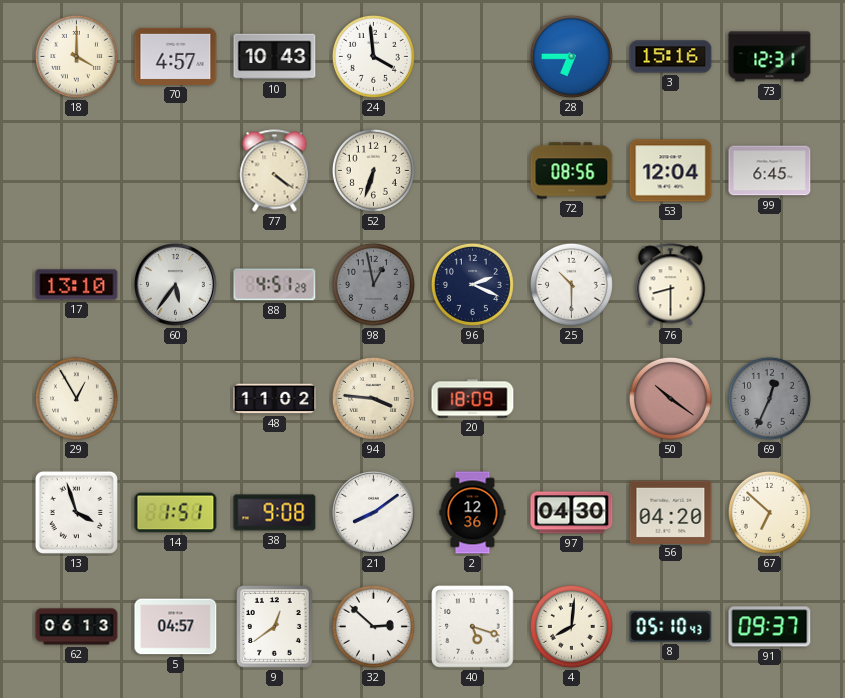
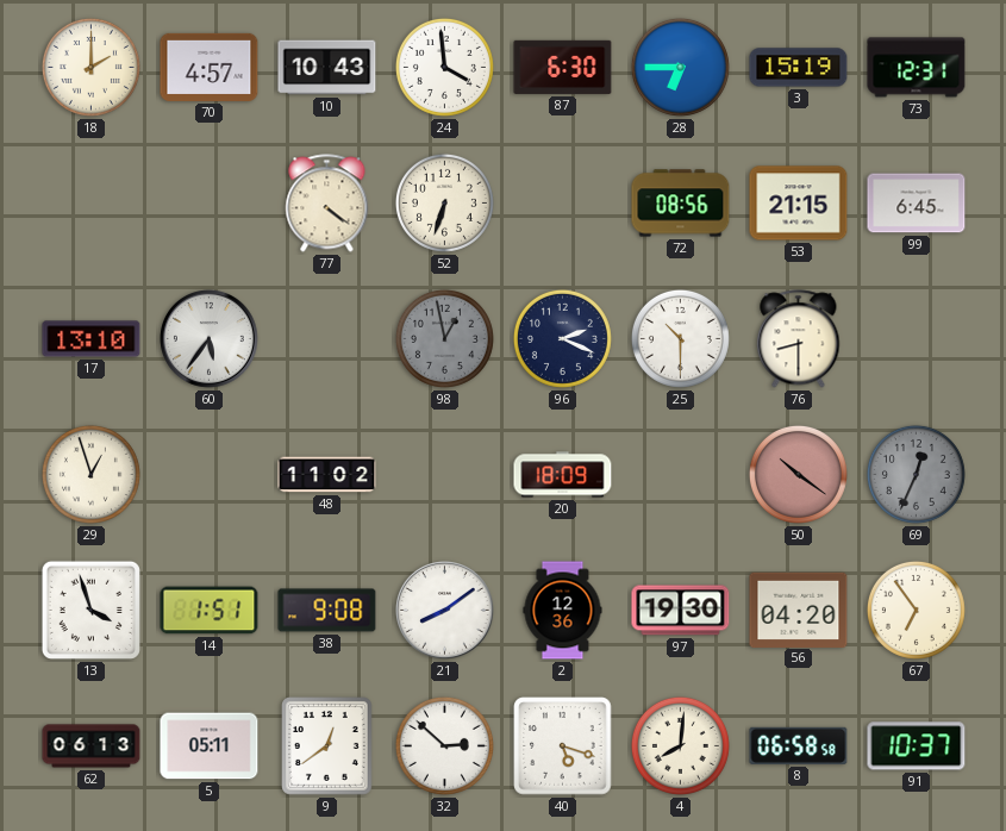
18: 4:00 -> 2:00 (90, 67)
87: none -> 6:30 (563, 67)
3: 15:16 -> 15:19 (799, 68)
53: 12:04 -> 21:15 (799, 204)
88: 4:51 -> none (275, 285)
29: 12:55 -> 12:57 (90, 474)
94: 3:46 -> none (373, 398)
97: 04:30 -> 19:30 (681, 611)
67: 6:52 -> 6:54 (916, 610)
5: 04:57 -> 05:11 (210, 746)
8: 05:10 -> 06:58 (799, 745)
91: 09:37 -> 10:37 (917, 746)
